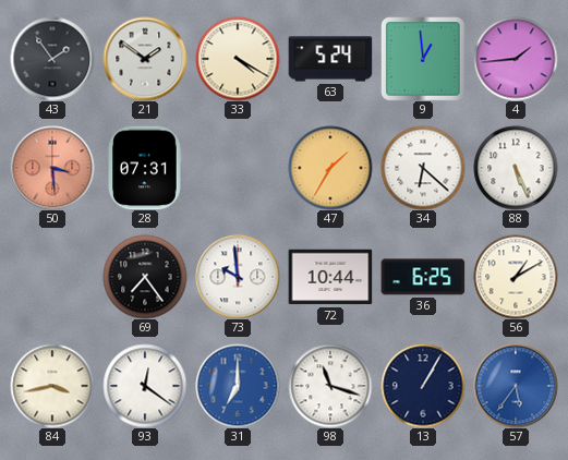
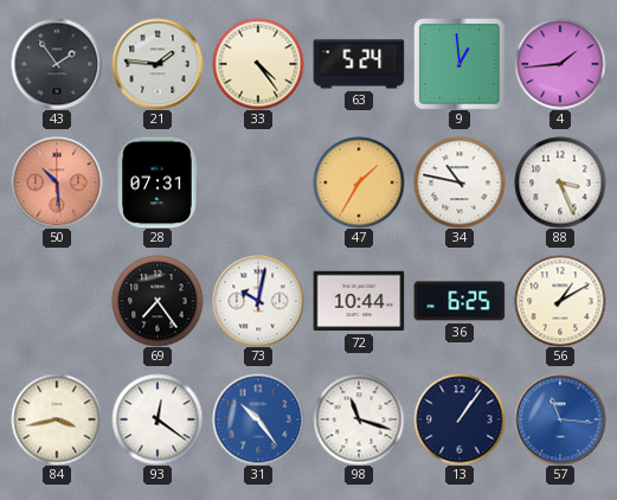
21: 1:51 -> 1:46 (158, 64)
33: 4:20 -> 4:24 (258, 64)
50: 3:29 -> 10:29 (57, 182)
34: 6:22 -> 10:47 (459, 182)
88: 5:26 -> 3:26 (560, 182)
73: 9:59 -> 10:02 (258, 301)
31: 7:00 -> 10:24 (258, 419)
13: 1:05 -> 1:06 (459, 419)
57: 5:36 -> 11:16 (560, 419)
